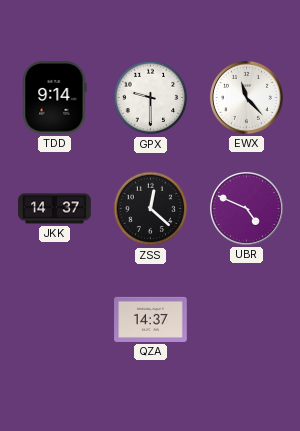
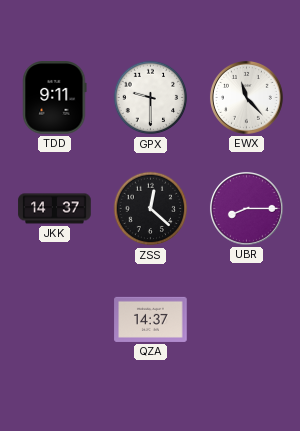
TDD: 9:14 -> 9:11 (55, 98)
UBR: 4:49 -> 8:15 (246, 208)
